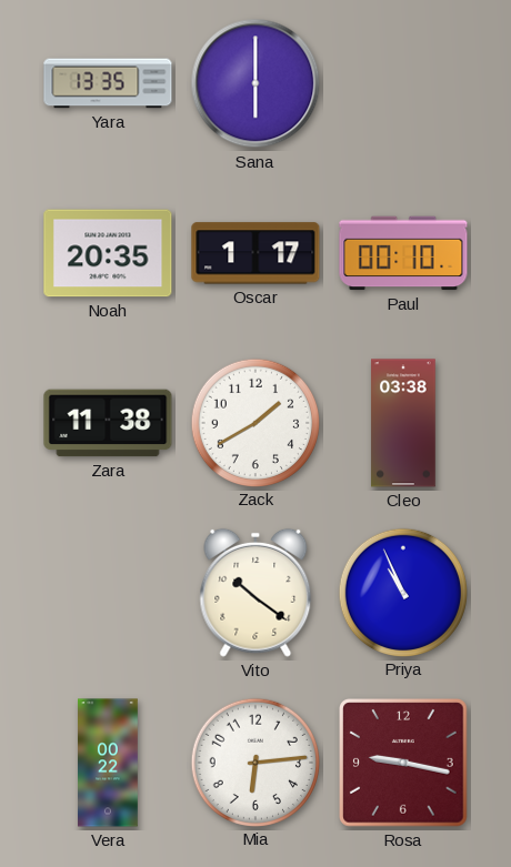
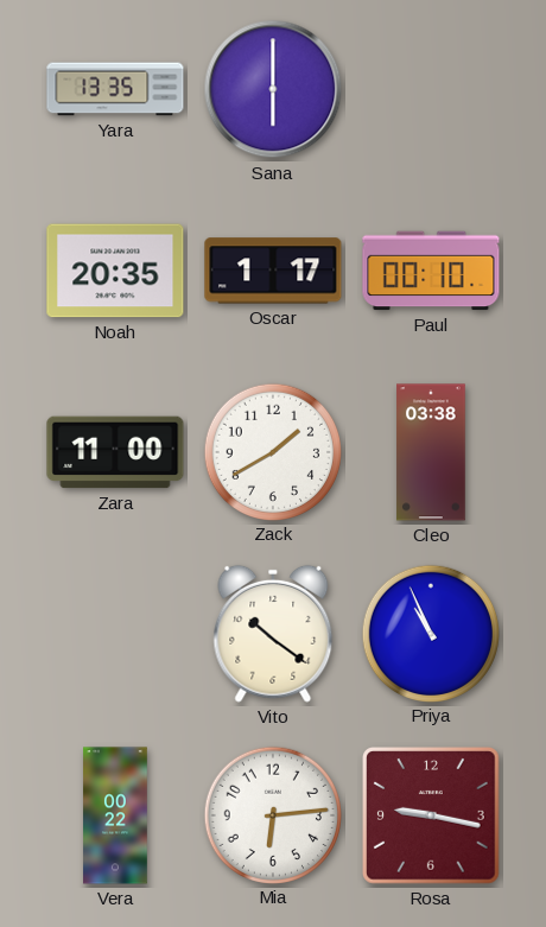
Zara: 11:38 -> 11:00 (115, 452)
